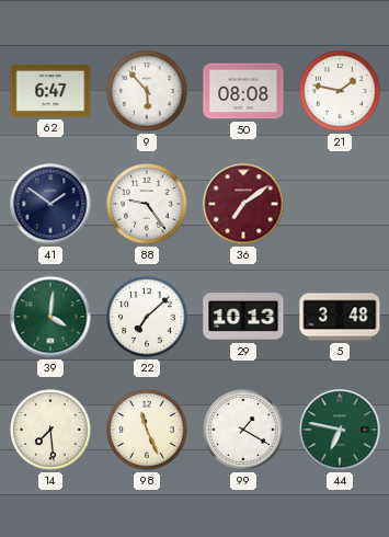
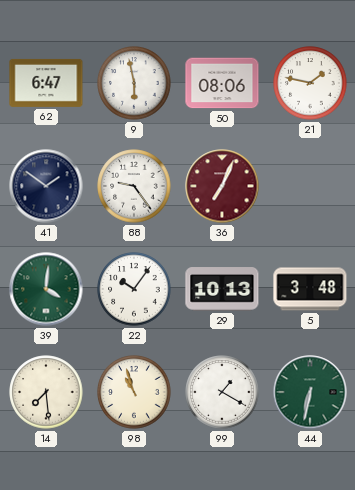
9: 5:53 -> 5:58 (134, 83)
50: 08:08 -> 08:06 (222, 83)
36: 7:09 -> 7:04 (222, 186)
22: 7:08 -> 10:06 (134, 289)
98: 11:26 -> 10:57 (134, 392)
44: 6:47 -> 6:32 (310, 392)
